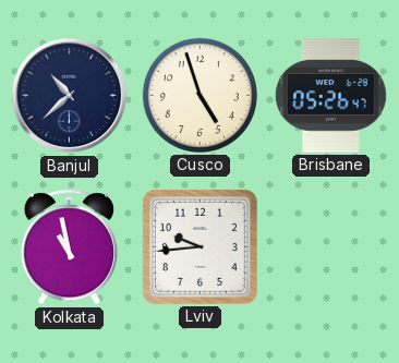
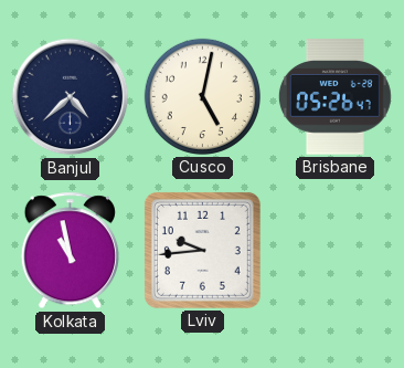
Banjul: 10:38 -> 4:38 (71, 97)
Cusco: 4:57 -> 5:02 (202, 96)
